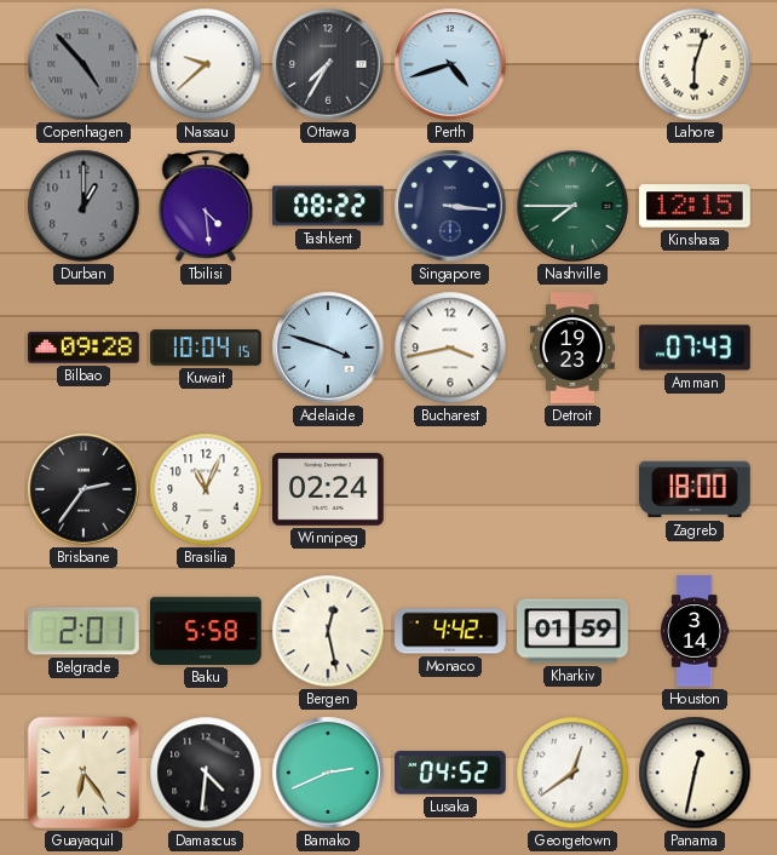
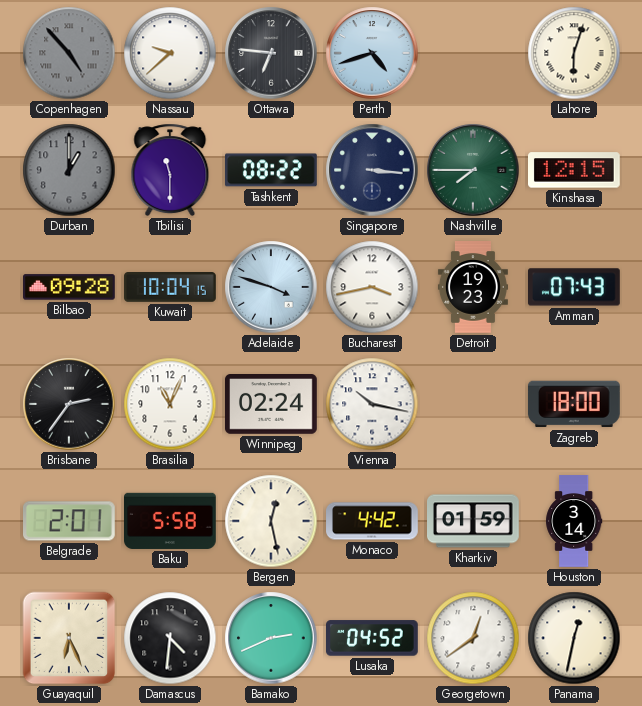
Ottawa: 7:35 -> 6:46 (271, 53)
Tbilisi: 4:29 -> 11:30 (170, 170)
Vienna: none -> 10:17 (372, 404)
Guayaquil: 6:24 -> 6:26 (69, 638)
